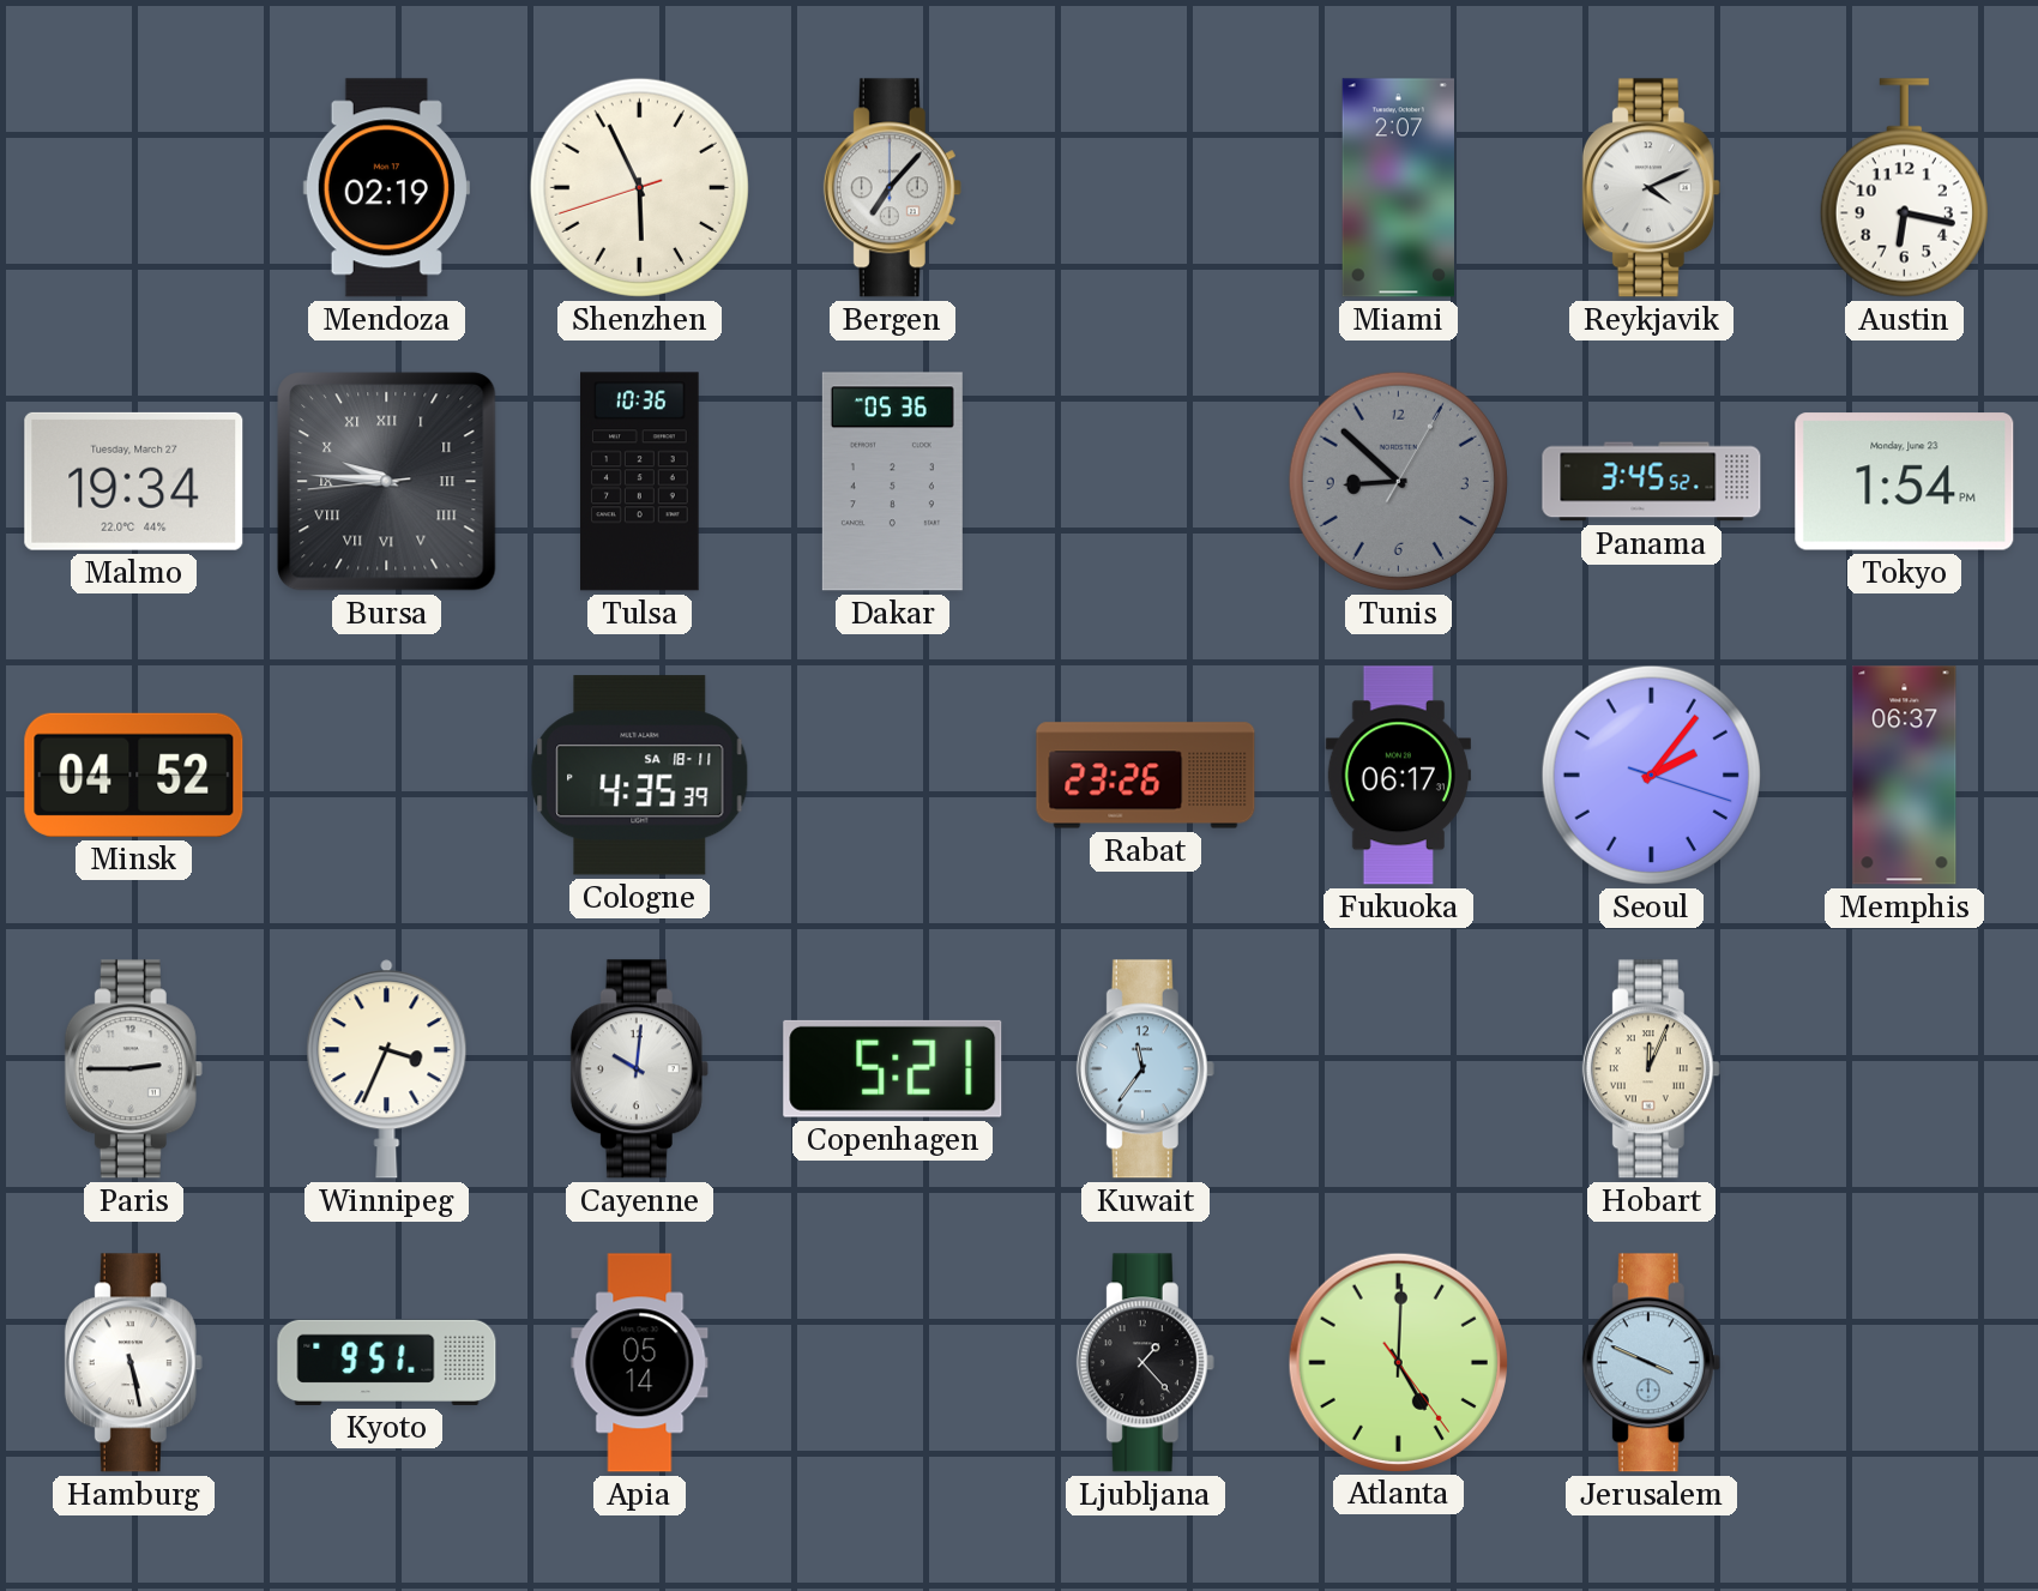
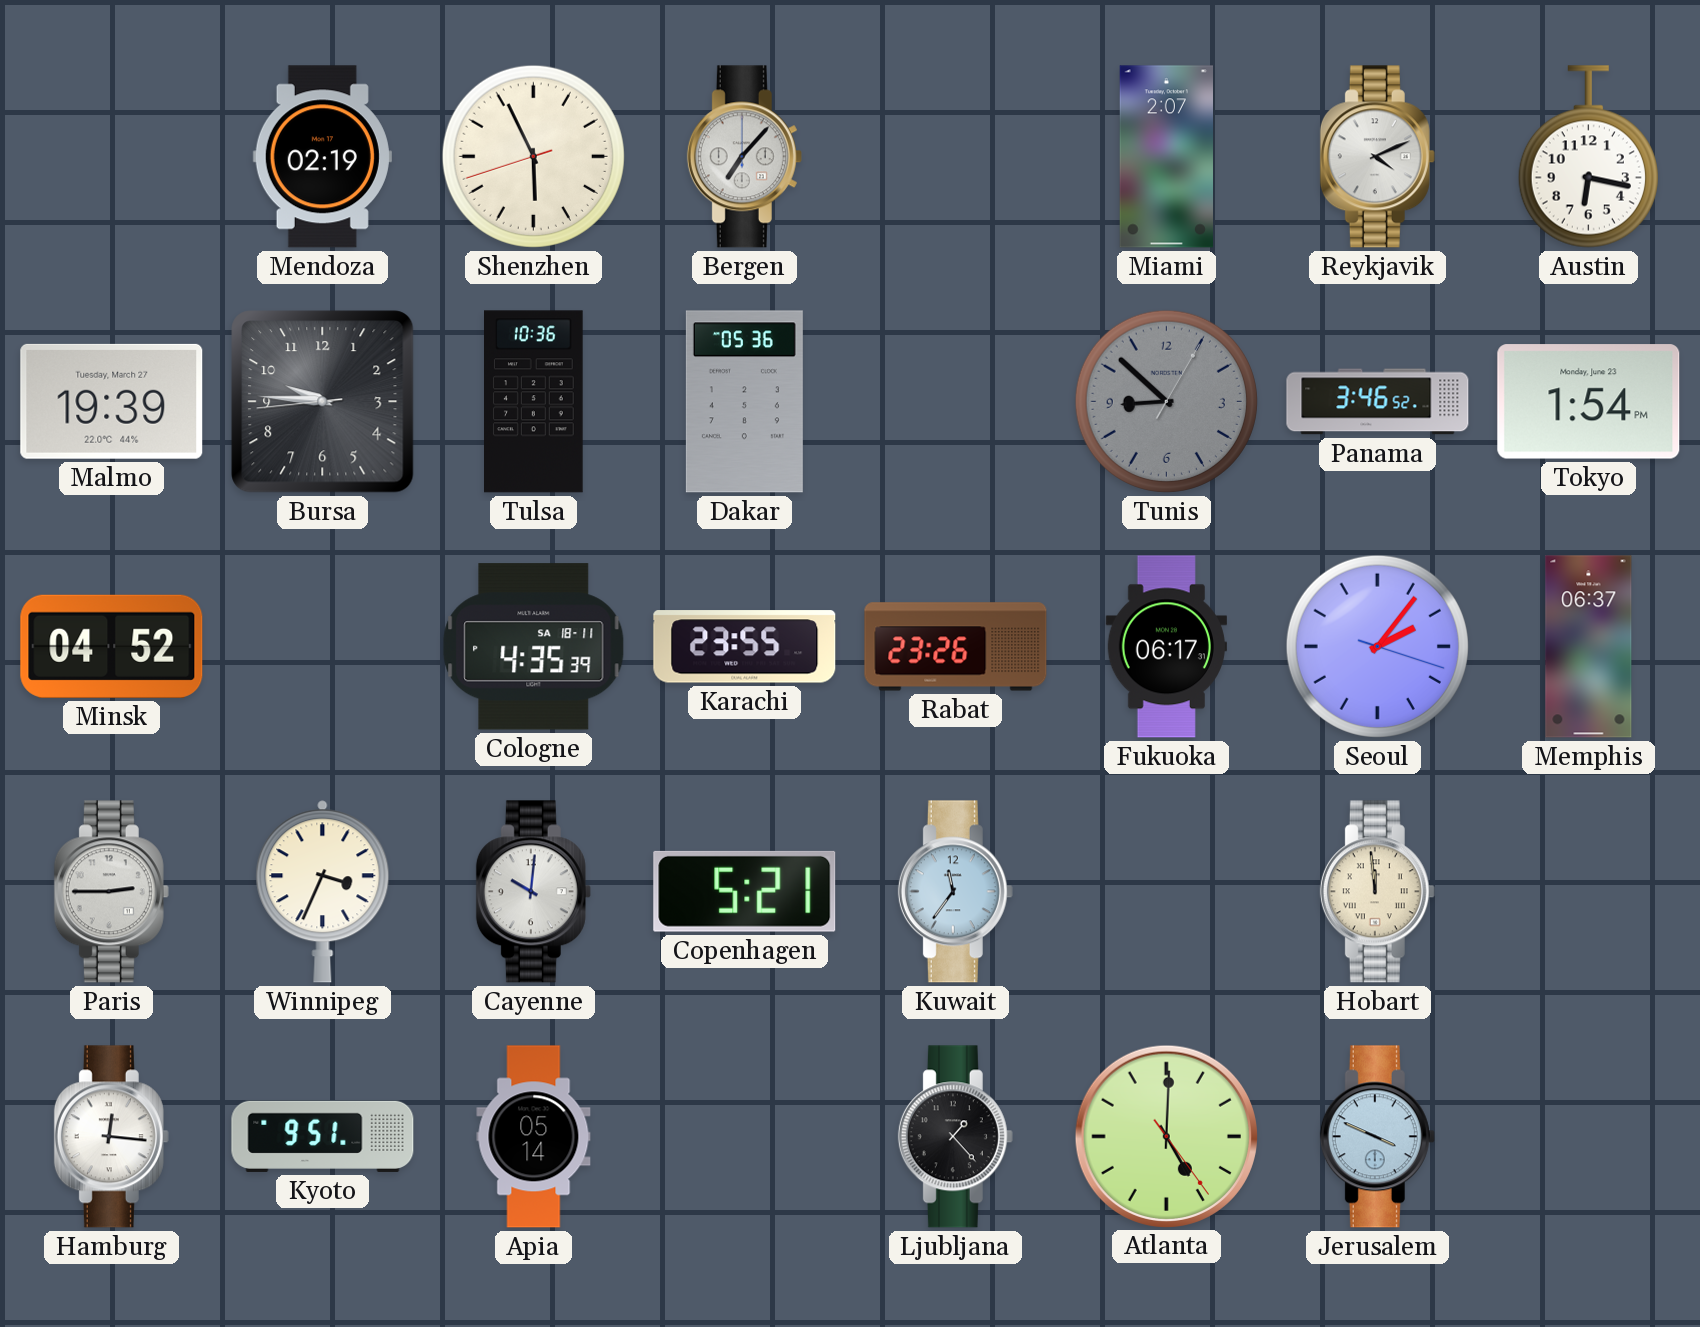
Malmo: 19:34 -> 19:39 (112, 401)
Bursa numerals: Roman -> Arabic (323, 402)
Panama: 3:45 -> 3:46 (1378, 402)
Karachi: none -> 23:55 (745, 647)
Hobart: 12:04 -> 11:59 (1377, 892)
Hamburg: 5:28 -> 12:16 (111, 1137)
